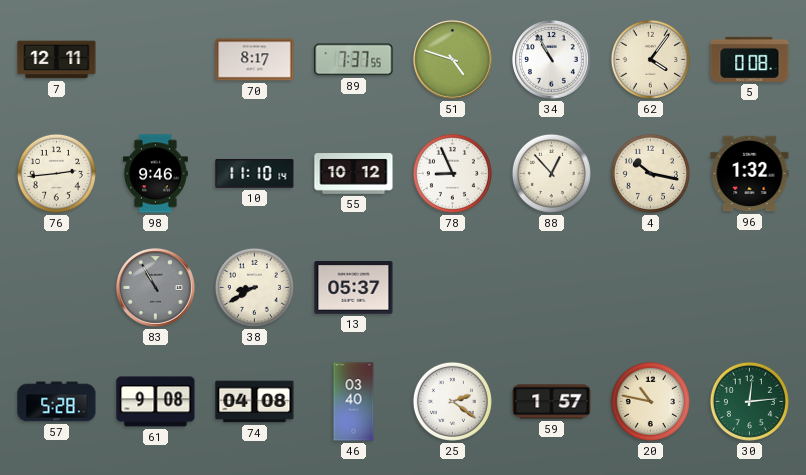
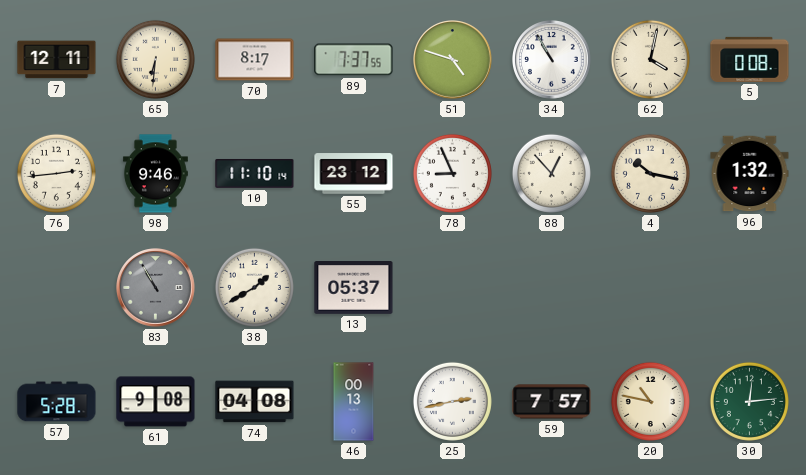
65: none -> 6:31 (155, 59)
62: 4:06 -> 4:02 (650, 59)
55: 10:12 -> 23:12 (354, 174)
38: 8:40 -> 1:40 (254, 287)
46: 03:40 -> 00:13 (354, 402)
25: 2:21 -> 2:43 (452, 401)
59: 1:57 -> 7:57 (552, 402)
